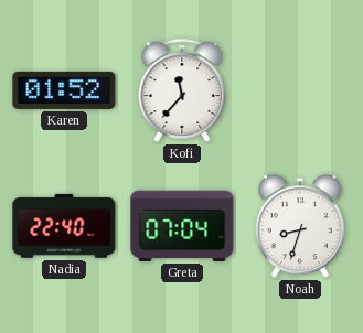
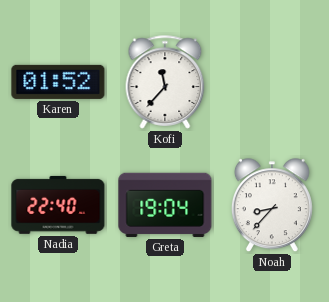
Greta: 07:04 -> 19:04 (165, 205)
Noah: 8:33 -> 8:37 (272, 206)
